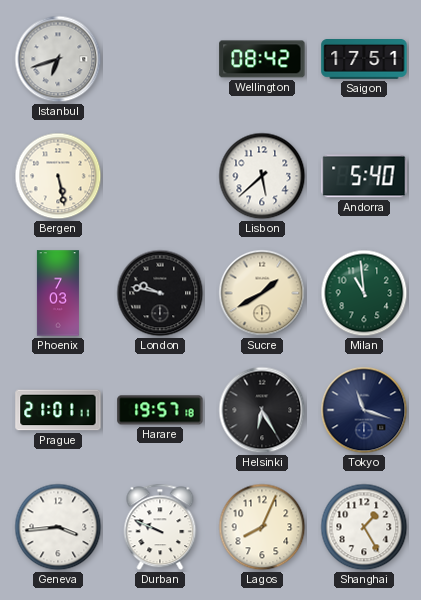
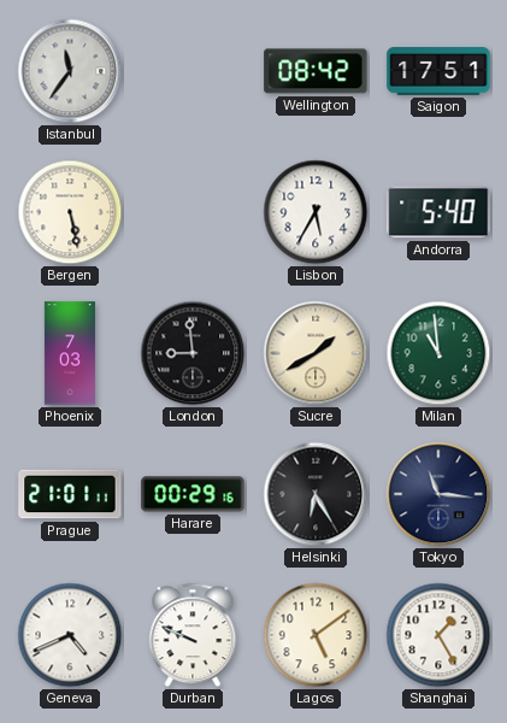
Istanbul: 6:42 -> 11:36 (70, 71)
Lisbon: 5:38 -> 5:35 (316, 212)
London: 9:47 -> 8:59 (193, 353)
Harare: 19:57 -> 00:29 (193, 494)
Tokyo: 11:18 -> 11:16 (438, 494)
Geneva: 3:44 -> 4:41 (70, 635)
Lagos: 8:04 -> 5:09 (316, 635)
